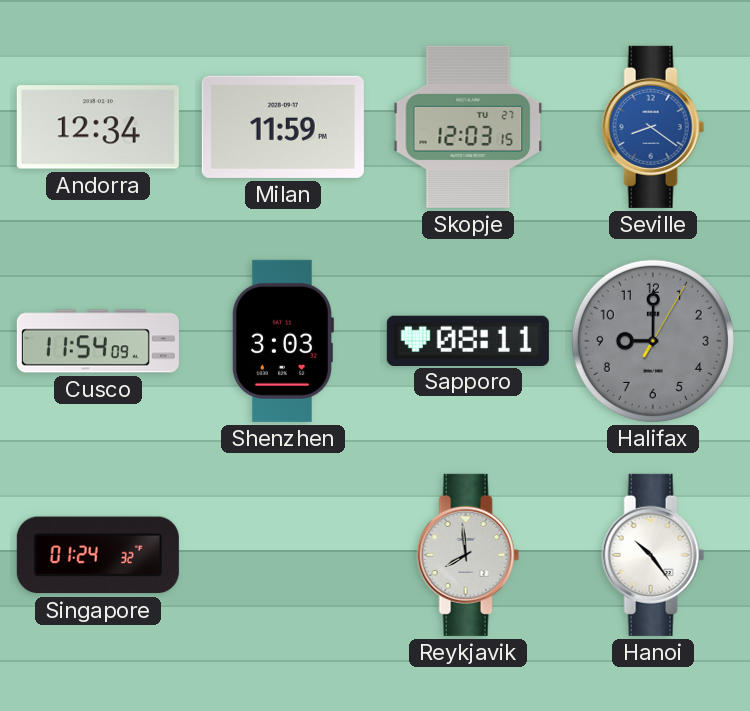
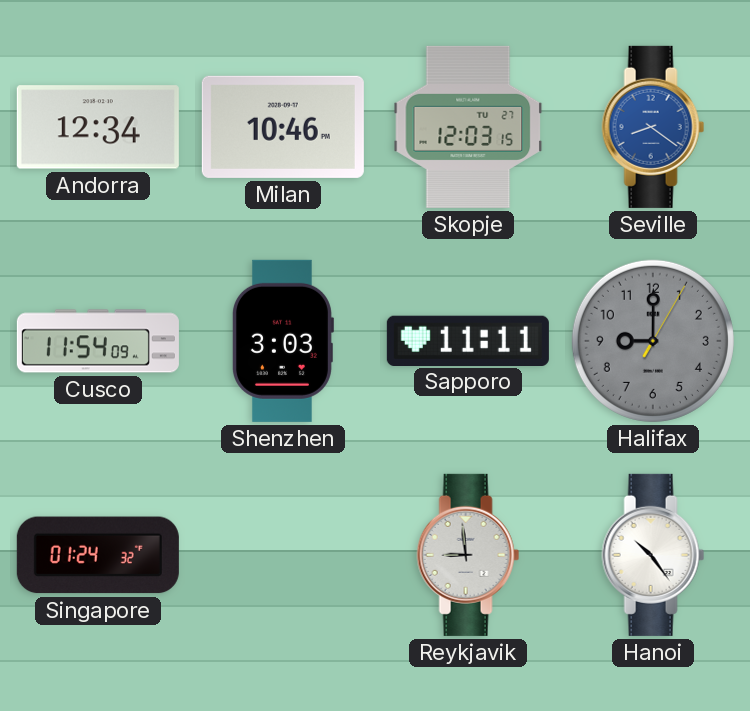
Milan: 11:59 -> 10:46 (283, 127)
Sapporo: 08:11 -> 11:11 (468, 340)
Reykjavik: 7:59 -> 8:59 (468, 555)
